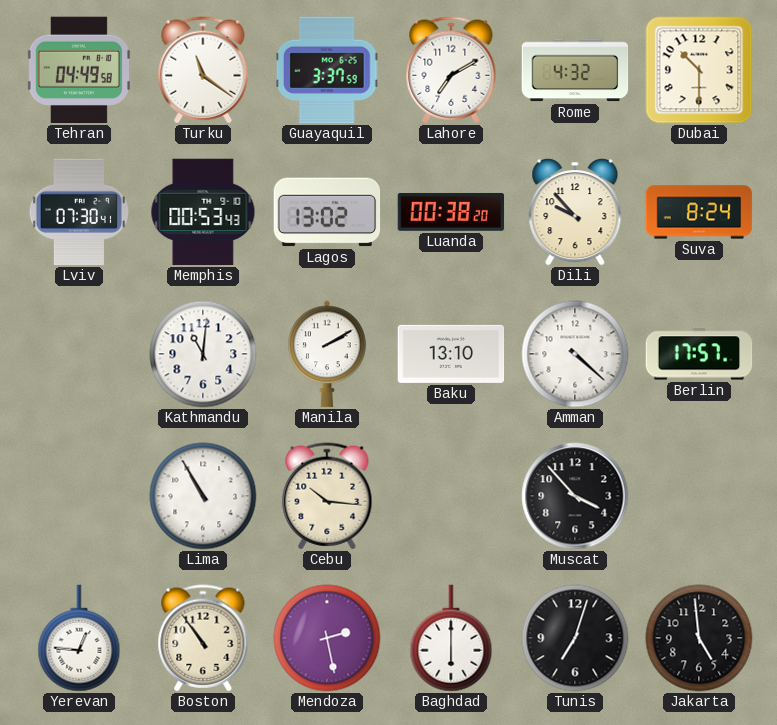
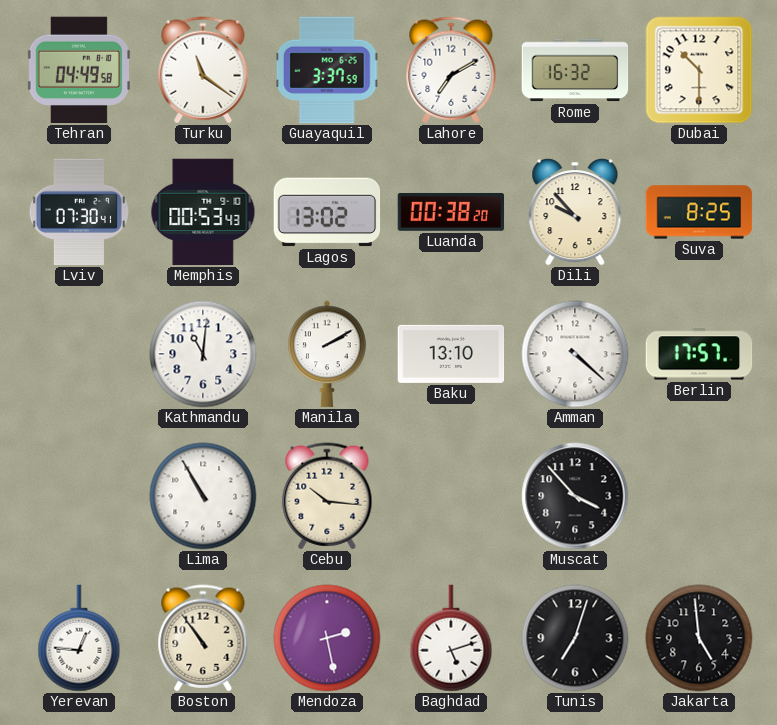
Rome: 4:32 -> 16:32 (575, 70)
Suva: 8:24 -> 8:25 (699, 212)
Baghdad: 6:00 -> 5:12 (451, 638)
